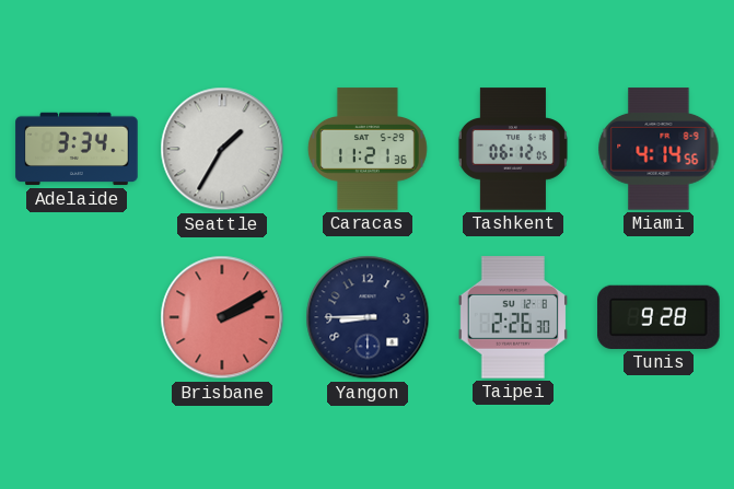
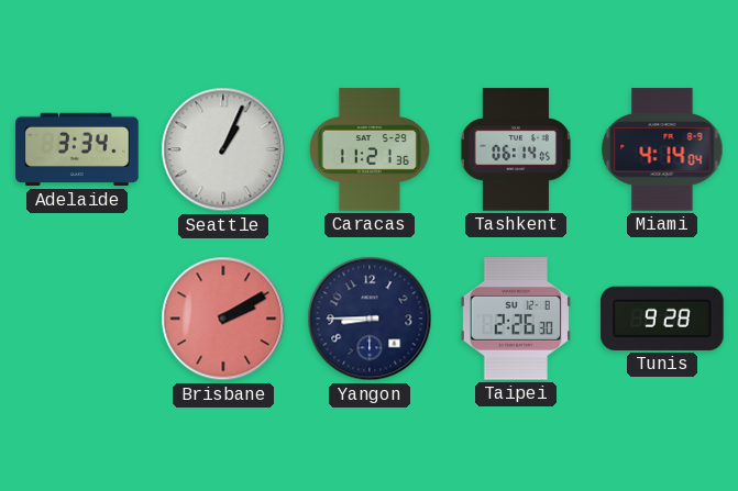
Seattle: 1:35 -> 1:04 (223, 149)
Tashkent: 06:12 -> 06:14 (516, 149)
Miami: 4:14:56 -> 4:14:04 (662, 149)
